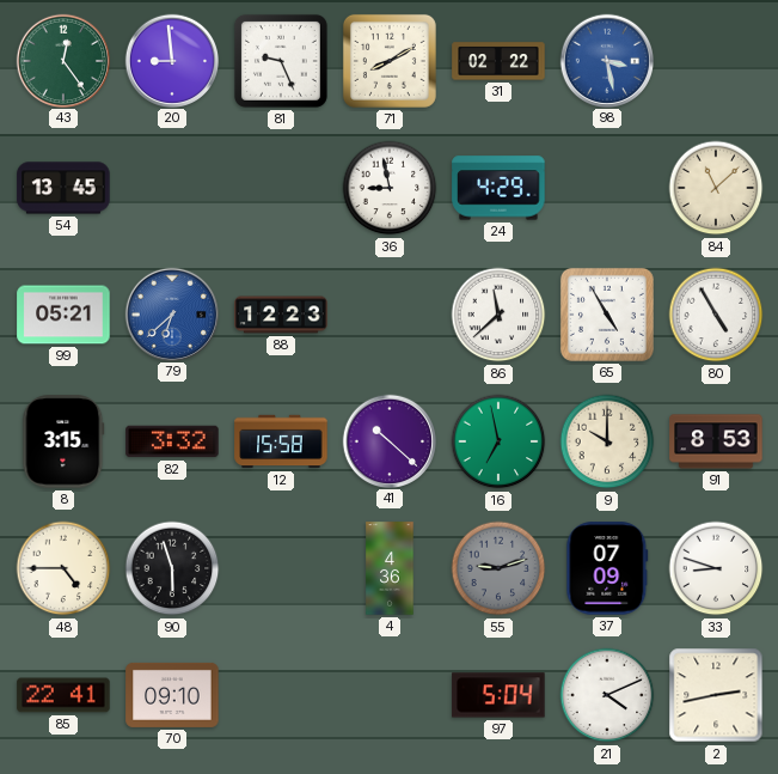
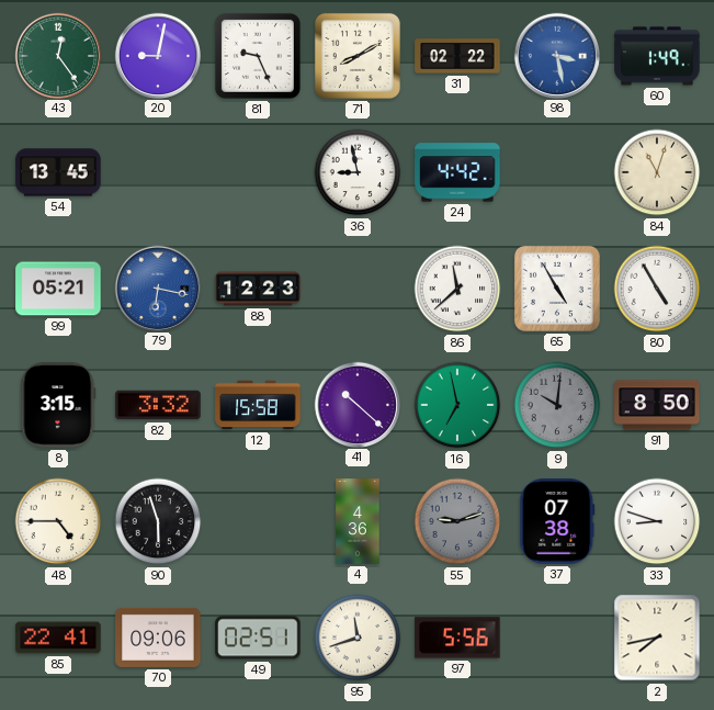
20: 8:59 -> 9:02 (157, 55)
60: none -> 1:49 (657, 56)
24: 4:29 -> 4:42 (457, 172)
84: 11:08 -> 11:03 (657, 172)
79: 6:38 -> 6:17 (157, 288)
9: 10:00 -> 10:01 (557, 405)
9 dial: cream -> grey (557, 405)
91: 8:53 -> 8:50 (657, 405)
37: 07:09 -> 07:38 (557, 521)
70: 09:10 -> 09:06 (158, 638)
49: none -> 02:51 (258, 638)
95: none -> 11:42 (358, 638)
97: 5:04 -> 5:56 (457, 638)
21: 4:11 -> none (607, 695)
2: 2:43 -> 7:43 (657, 638)
